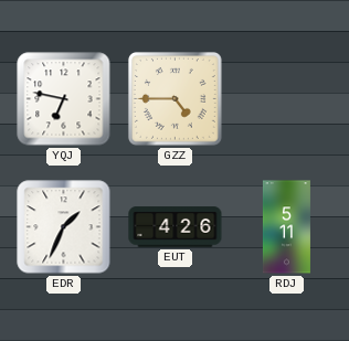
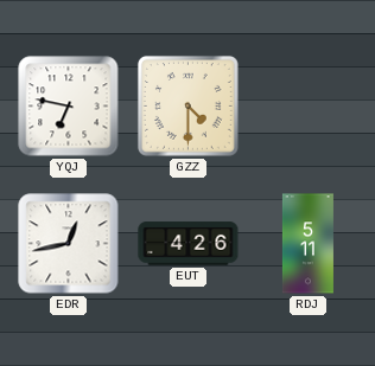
GZZ: 4:45 -> 4:30 (189, 107)
EDR: 1:34 -> 12:43 (69, 244)
